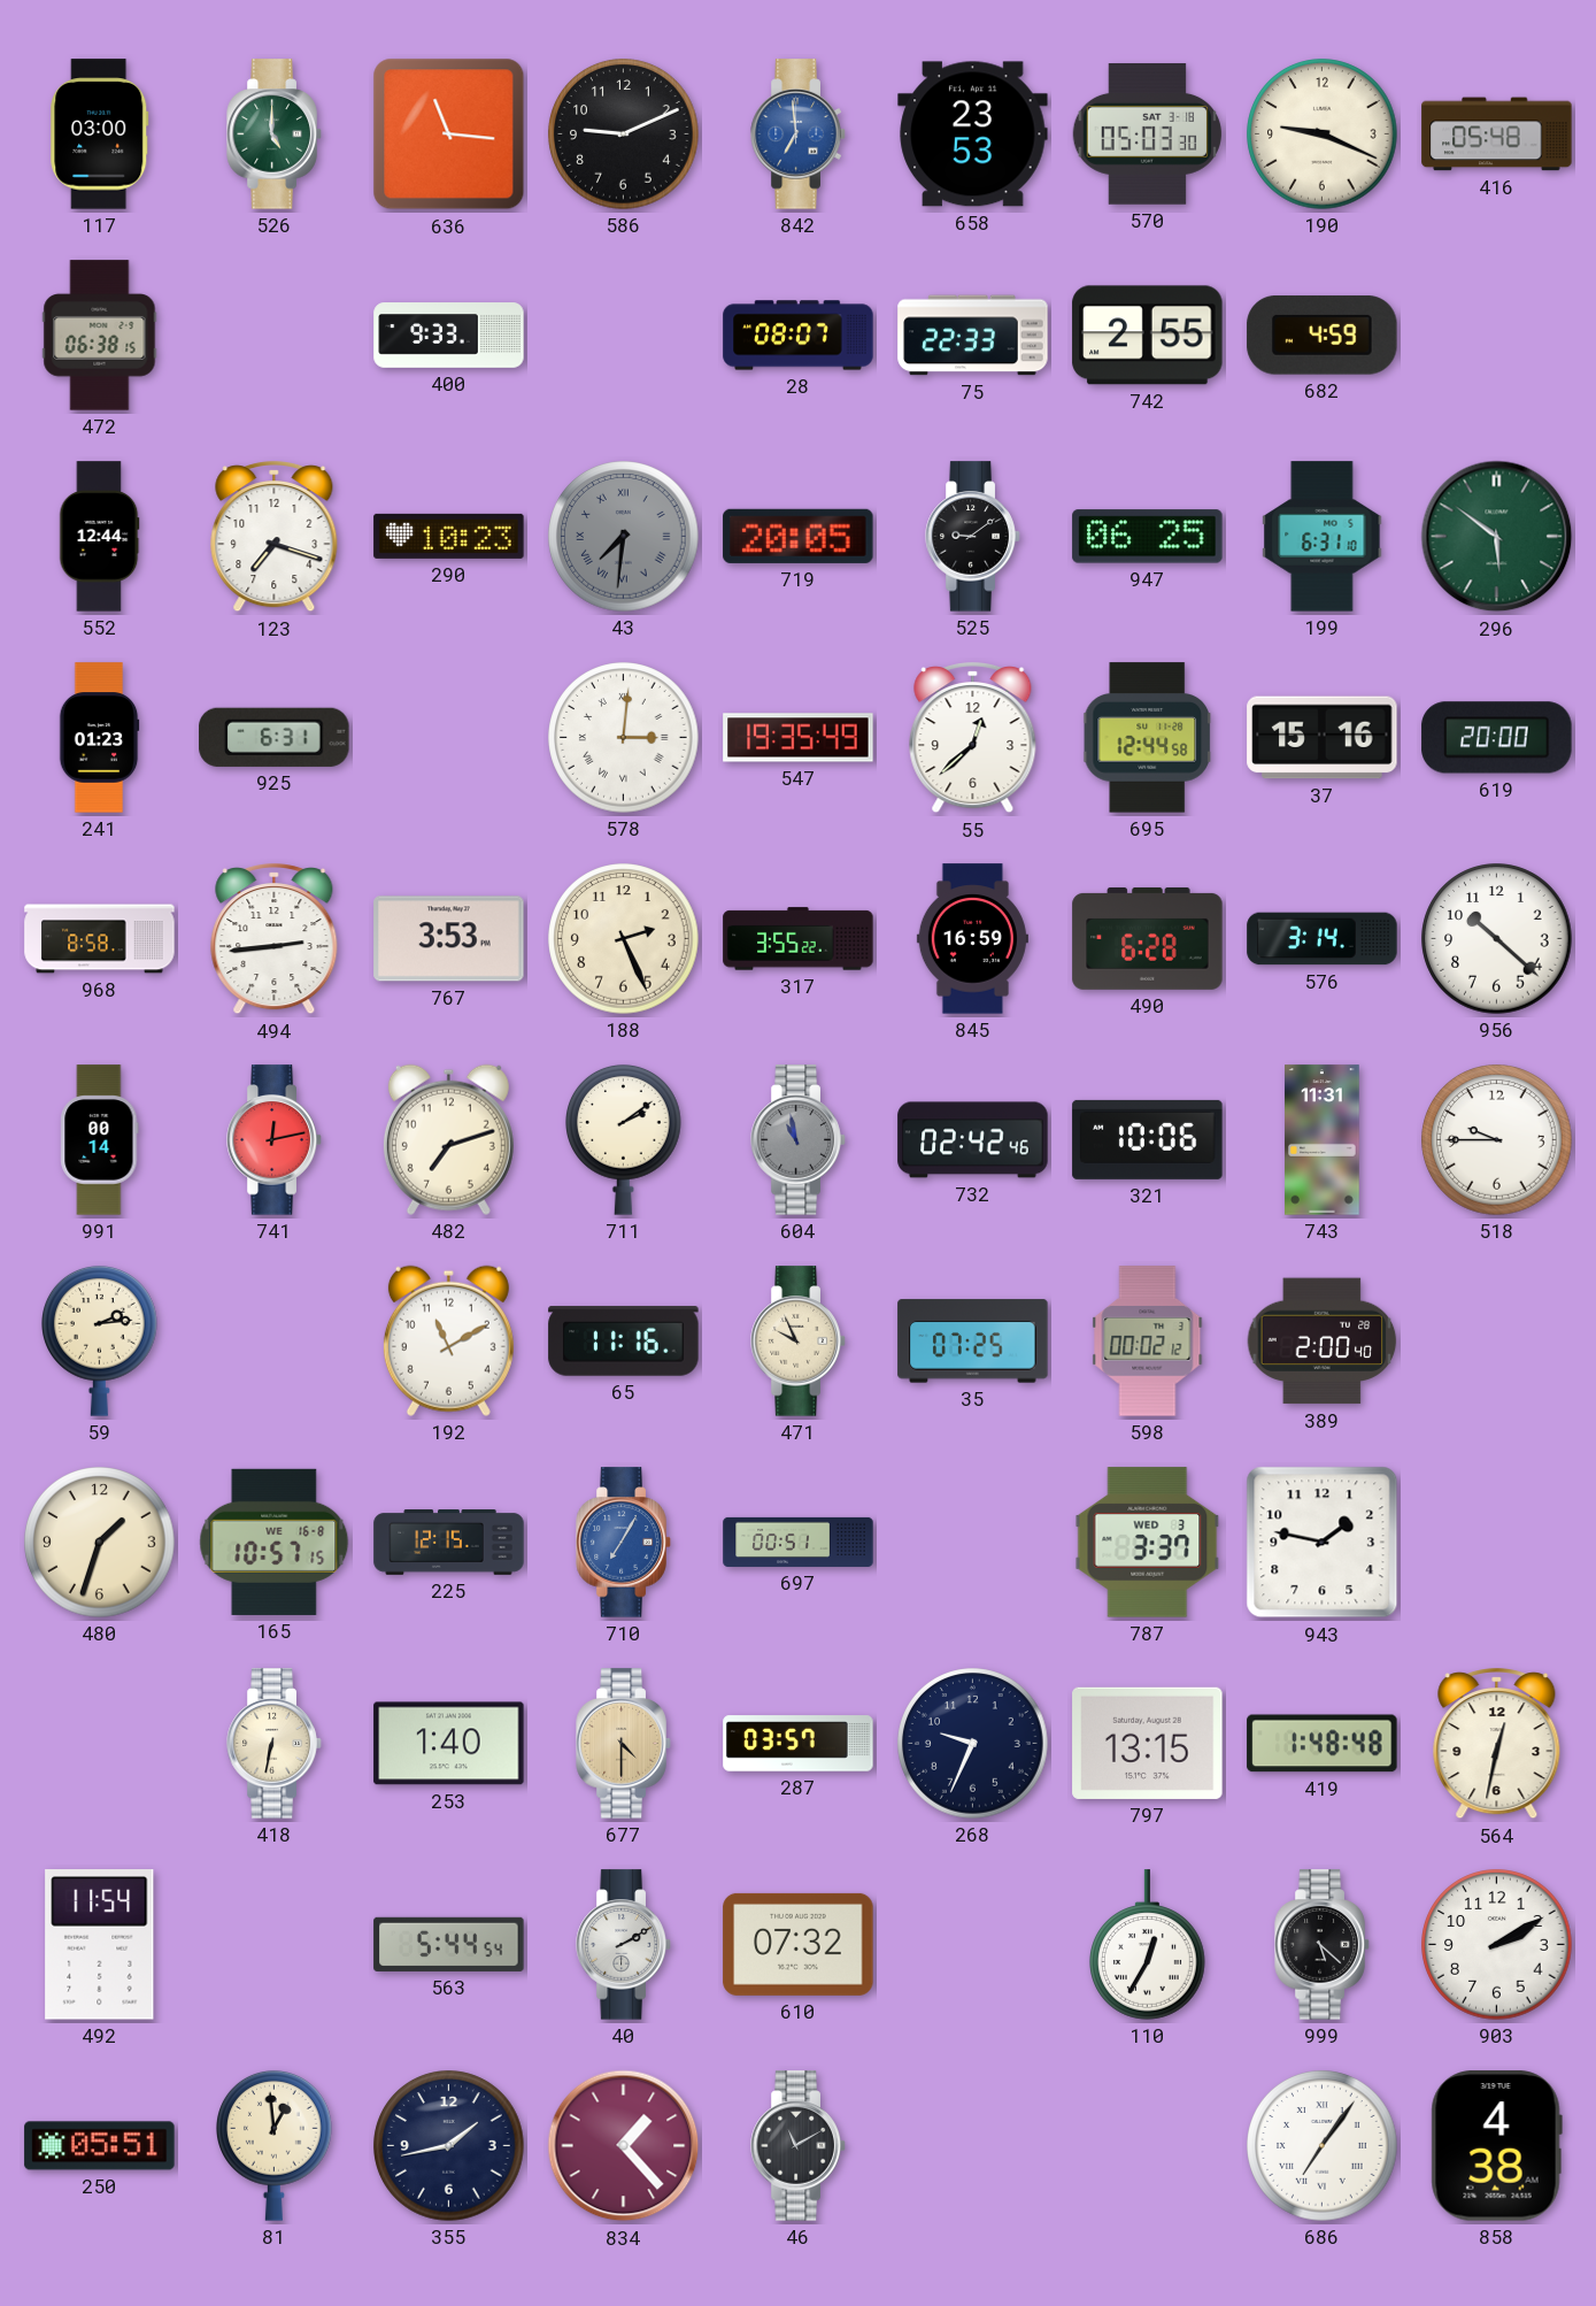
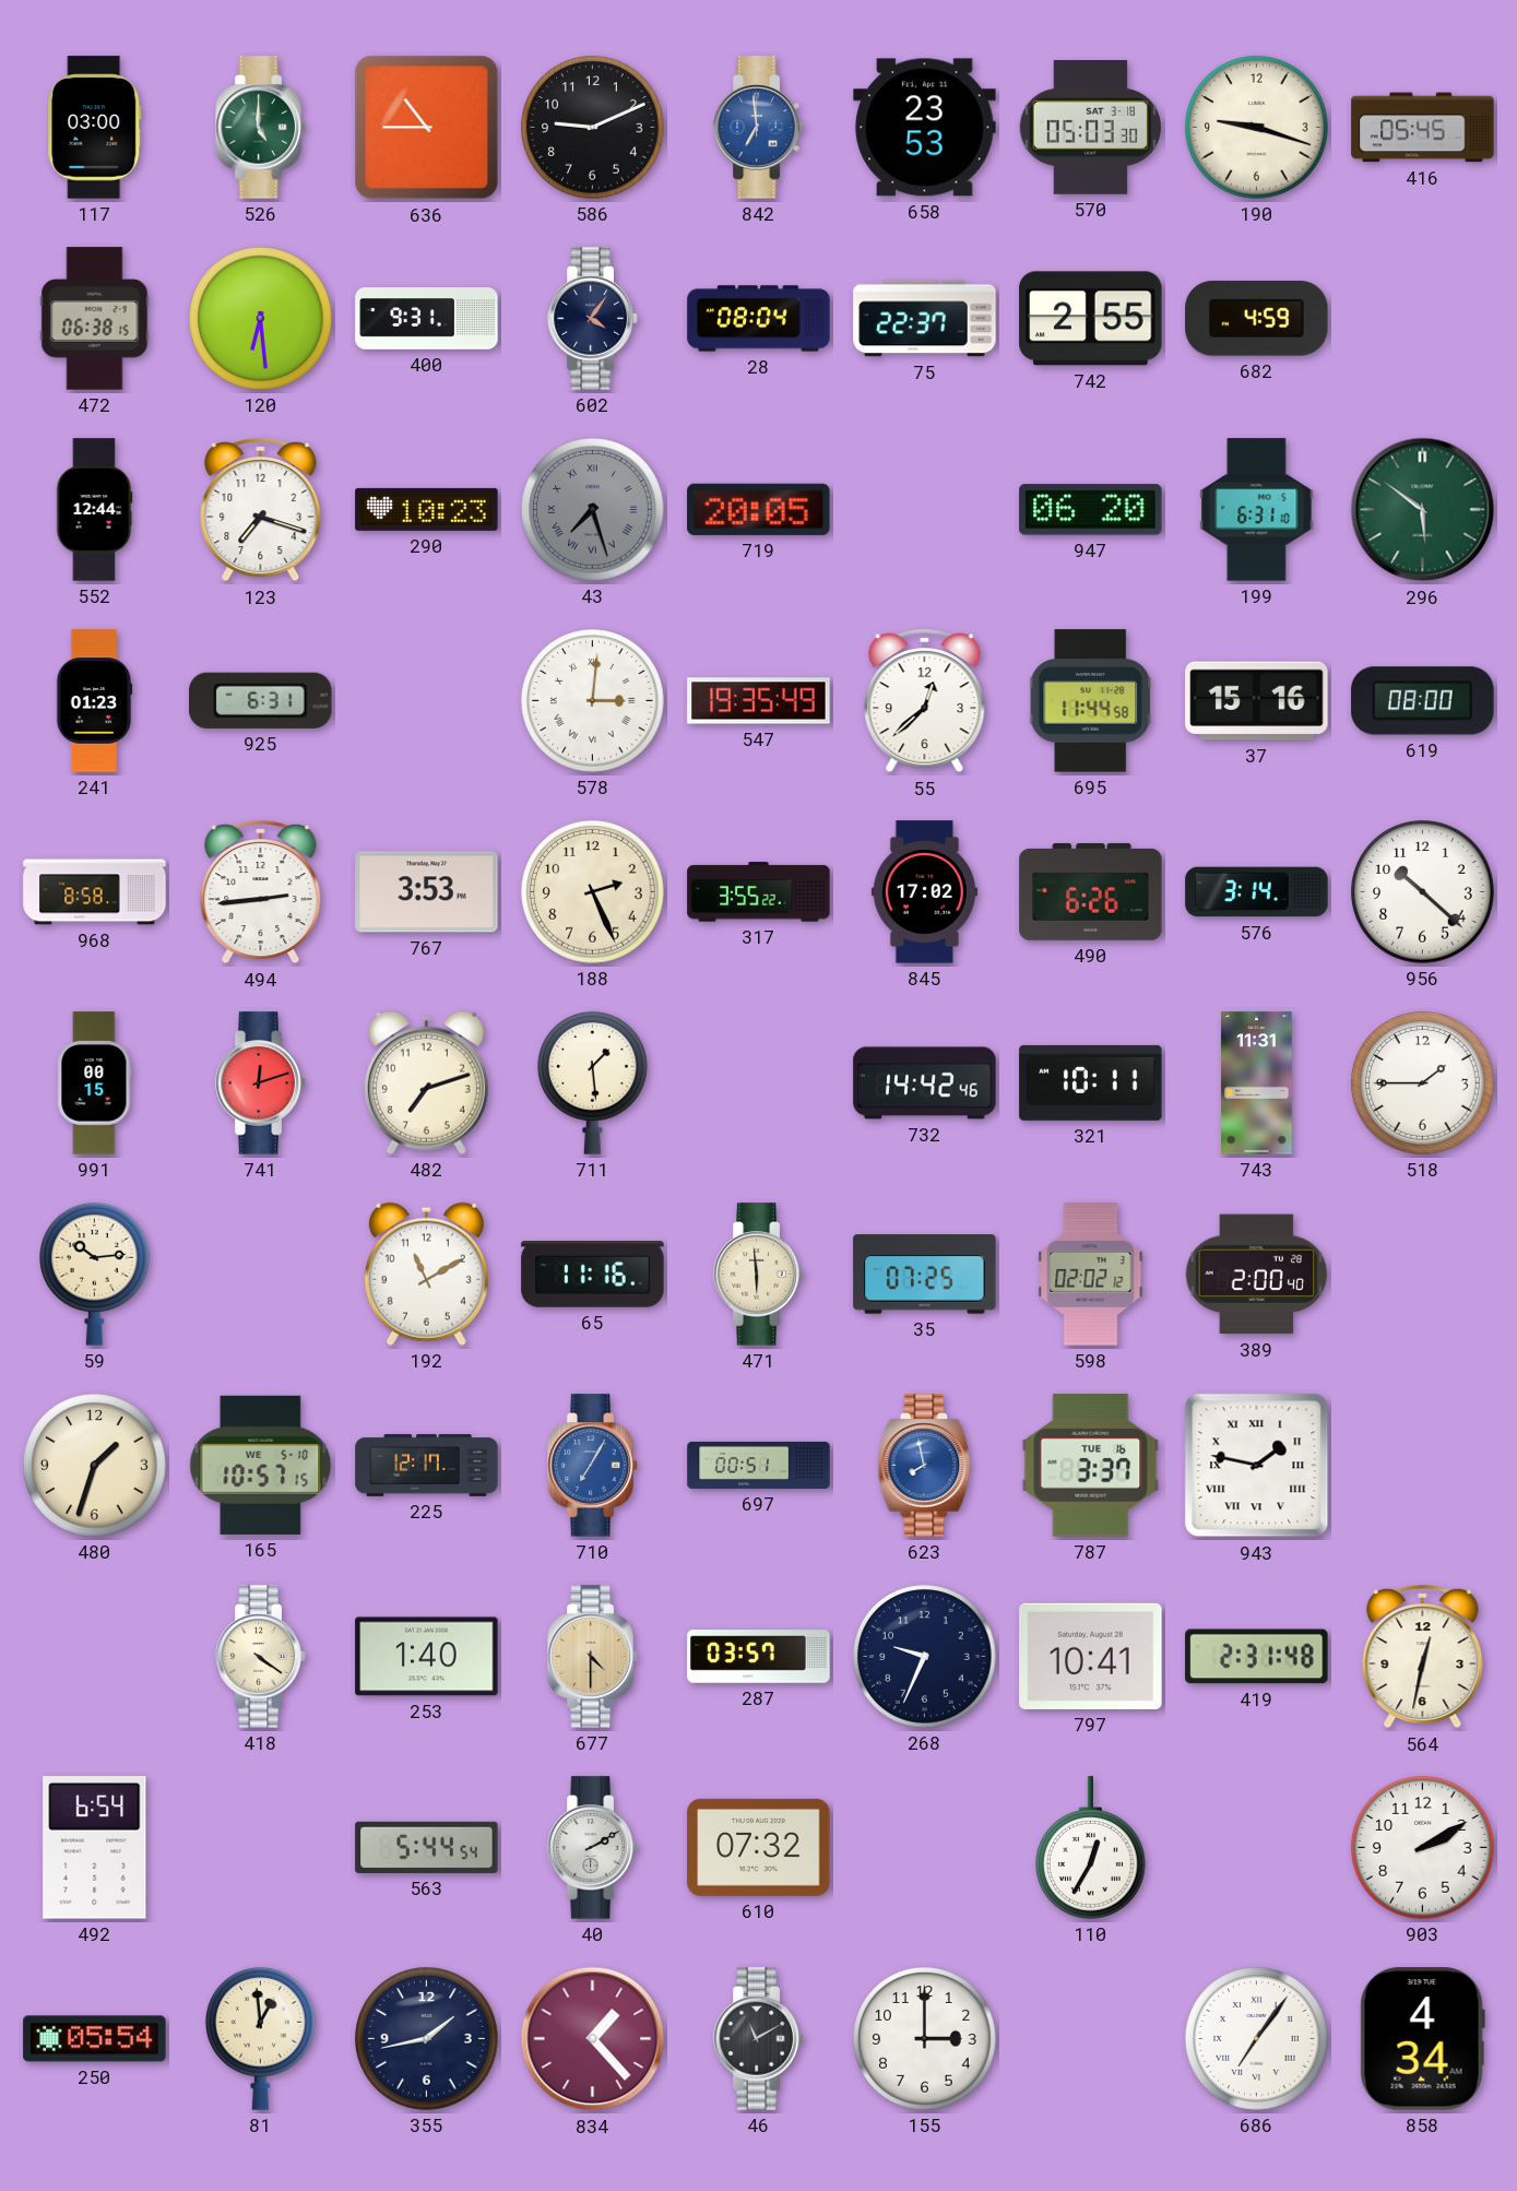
636: 11:16 -> 10:45 (427, 128)
190: 9:19 -> 9:18 (1257, 128)
416: 05:48 -> 05:45 (1423, 128)
120: none -> 6:29 (261, 319)
400: 9:33 -> 9:31 (427, 319)
602: none -> 4:06 (593, 319)
28: 08:07 -> 08:04 (759, 319)
75: 22:33 -> 22:37 (925, 319)
43: 7:31 -> 7:27 (593, 510)
525: 9:09 -> none (973, 537)
947: 06:25 -> 06:20 (1091, 510)
695: 12:44 -> 11:44 (1091, 701)
619: 20:00 -> 08:00 (1423, 701)
845: 16:59 -> 17:02 (924, 892)
490: 6:28 -> 6:26 (1091, 891)
991: 00:14 -> 00:15 (95, 1083)
741: 12:13 -> 12:12 (261, 1083)
711: 2:09 -> 1:29 (593, 1082)
604: 10:58 -> none (799, 1140)
732: 02:42 -> 14:42 (925, 1083)
321: 10:06 -> 10:11 (1091, 1082)
518: 9:45 -> 1:45 (1423, 1083)
59: 2:14 -> 10:14 (95, 1274)
471: 9:56 -> 5:59 (759, 1275)
598: 00:02 -> 02:02 (1091, 1275)
165 date: WE 16-8 -> WE 5-10 (261, 1465)
225: 12:15 -> 12:17 (427, 1466)
623: none -> 7:58 (925, 1466)
787 date: WED 3 -> TUE 16 (1091, 1466)
943 numerals: Arabic -> Roman (1257, 1466)
418: 6:32 -> 4:21 (261, 1657)
797: 13:15 -> 10:41 (1091, 1656)
419: 1:48 -> 2:31 (1257, 1657)
492: 11:54 -> 6:54 (95, 1848)
999: 5:22 -> none (1323, 1945)
250: 05:51 -> 05:54 (95, 2039)
155: none -> 3:00 (925, 2039)
858: 4:38 -> 4:34 (1422, 2039)
